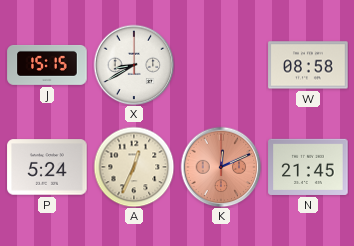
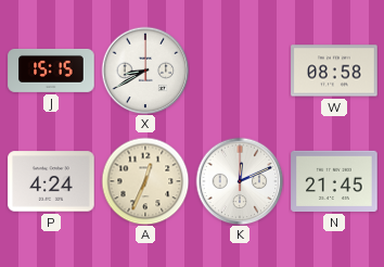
P: 5:24 -> 4:24 (51, 181)
K dial: salmon -> white (240, 181)
